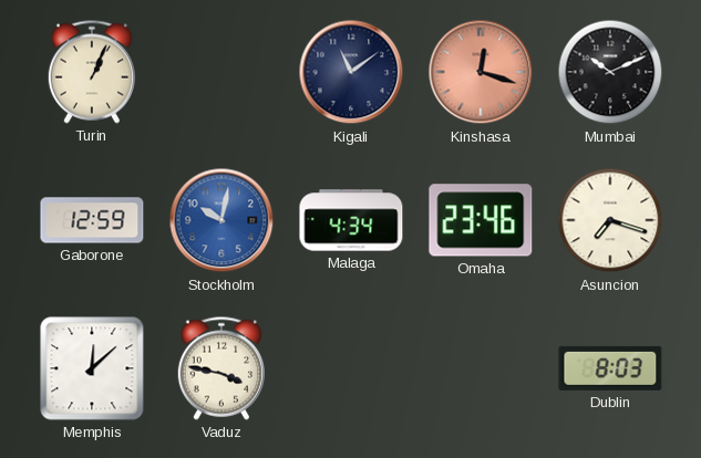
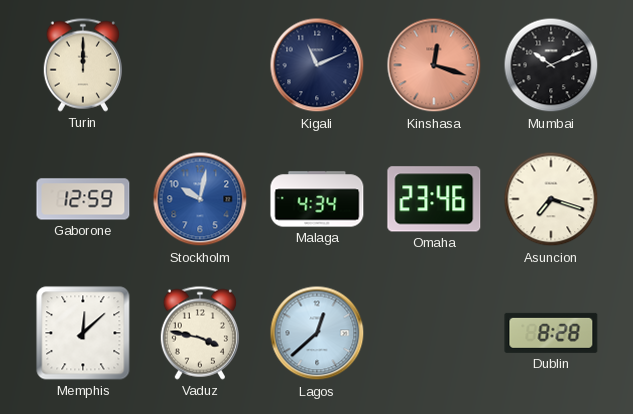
Turin: 1:04 -> 12:00 (83, 65)
Kigali: 11:09 -> 11:11 (317, 65)
Lagos: none -> 12:38 (317, 333)
Dublin: 8:03 -> 8:28 (551, 333)
